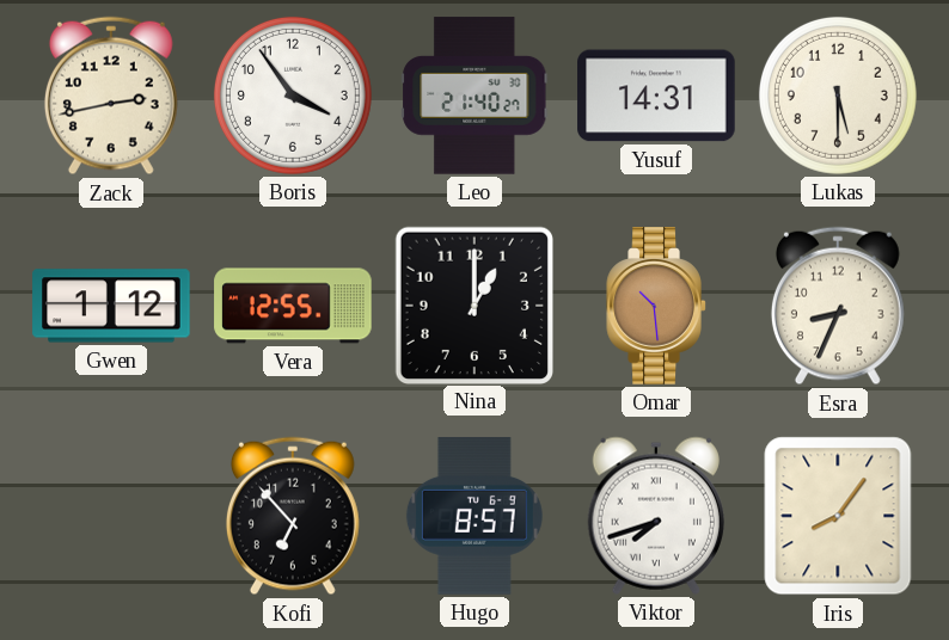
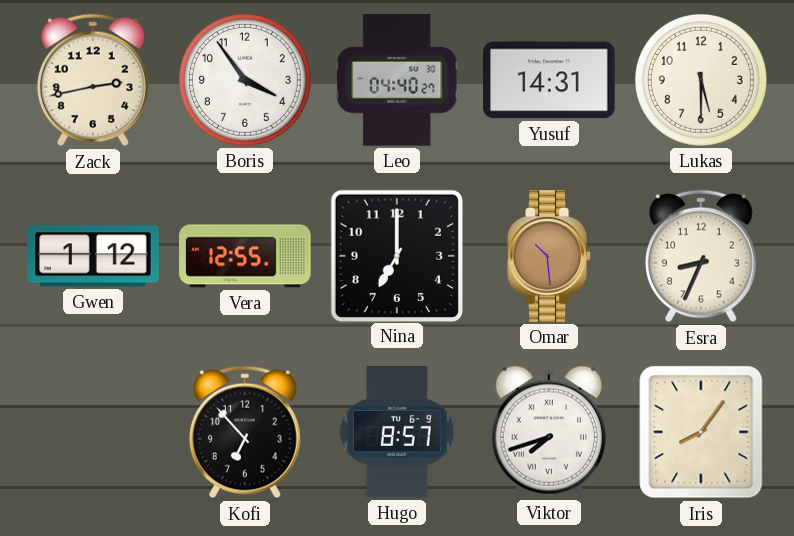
Leo: 21:40 -> 04:40 (397, 80)
Nina: 1:00 -> 7:00 (396, 255)
